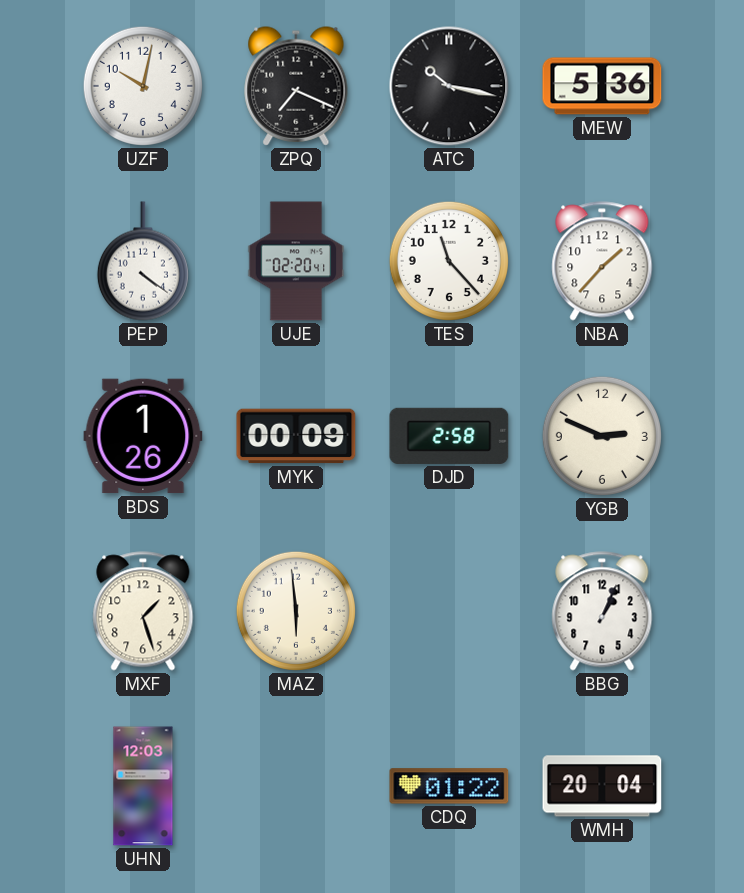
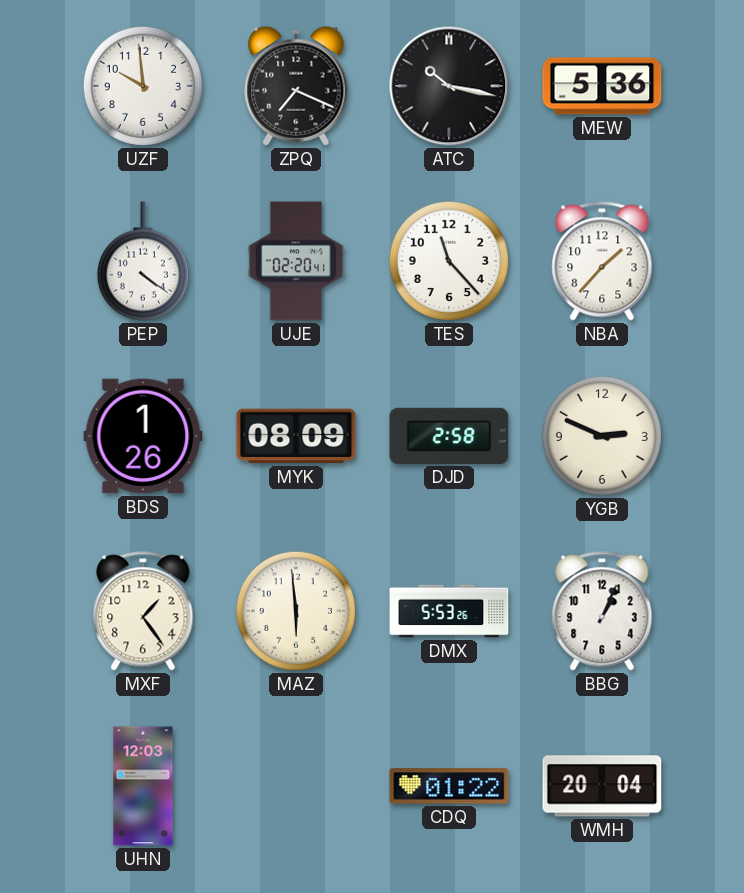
UZF: 10:02 -> 9:59 (143, 86)
MYK: 00:09 -> 08:09 (296, 436)
MXF: 1:27 -> 1:24 (143, 611)
DMX: none -> 5:53 (449, 611)
